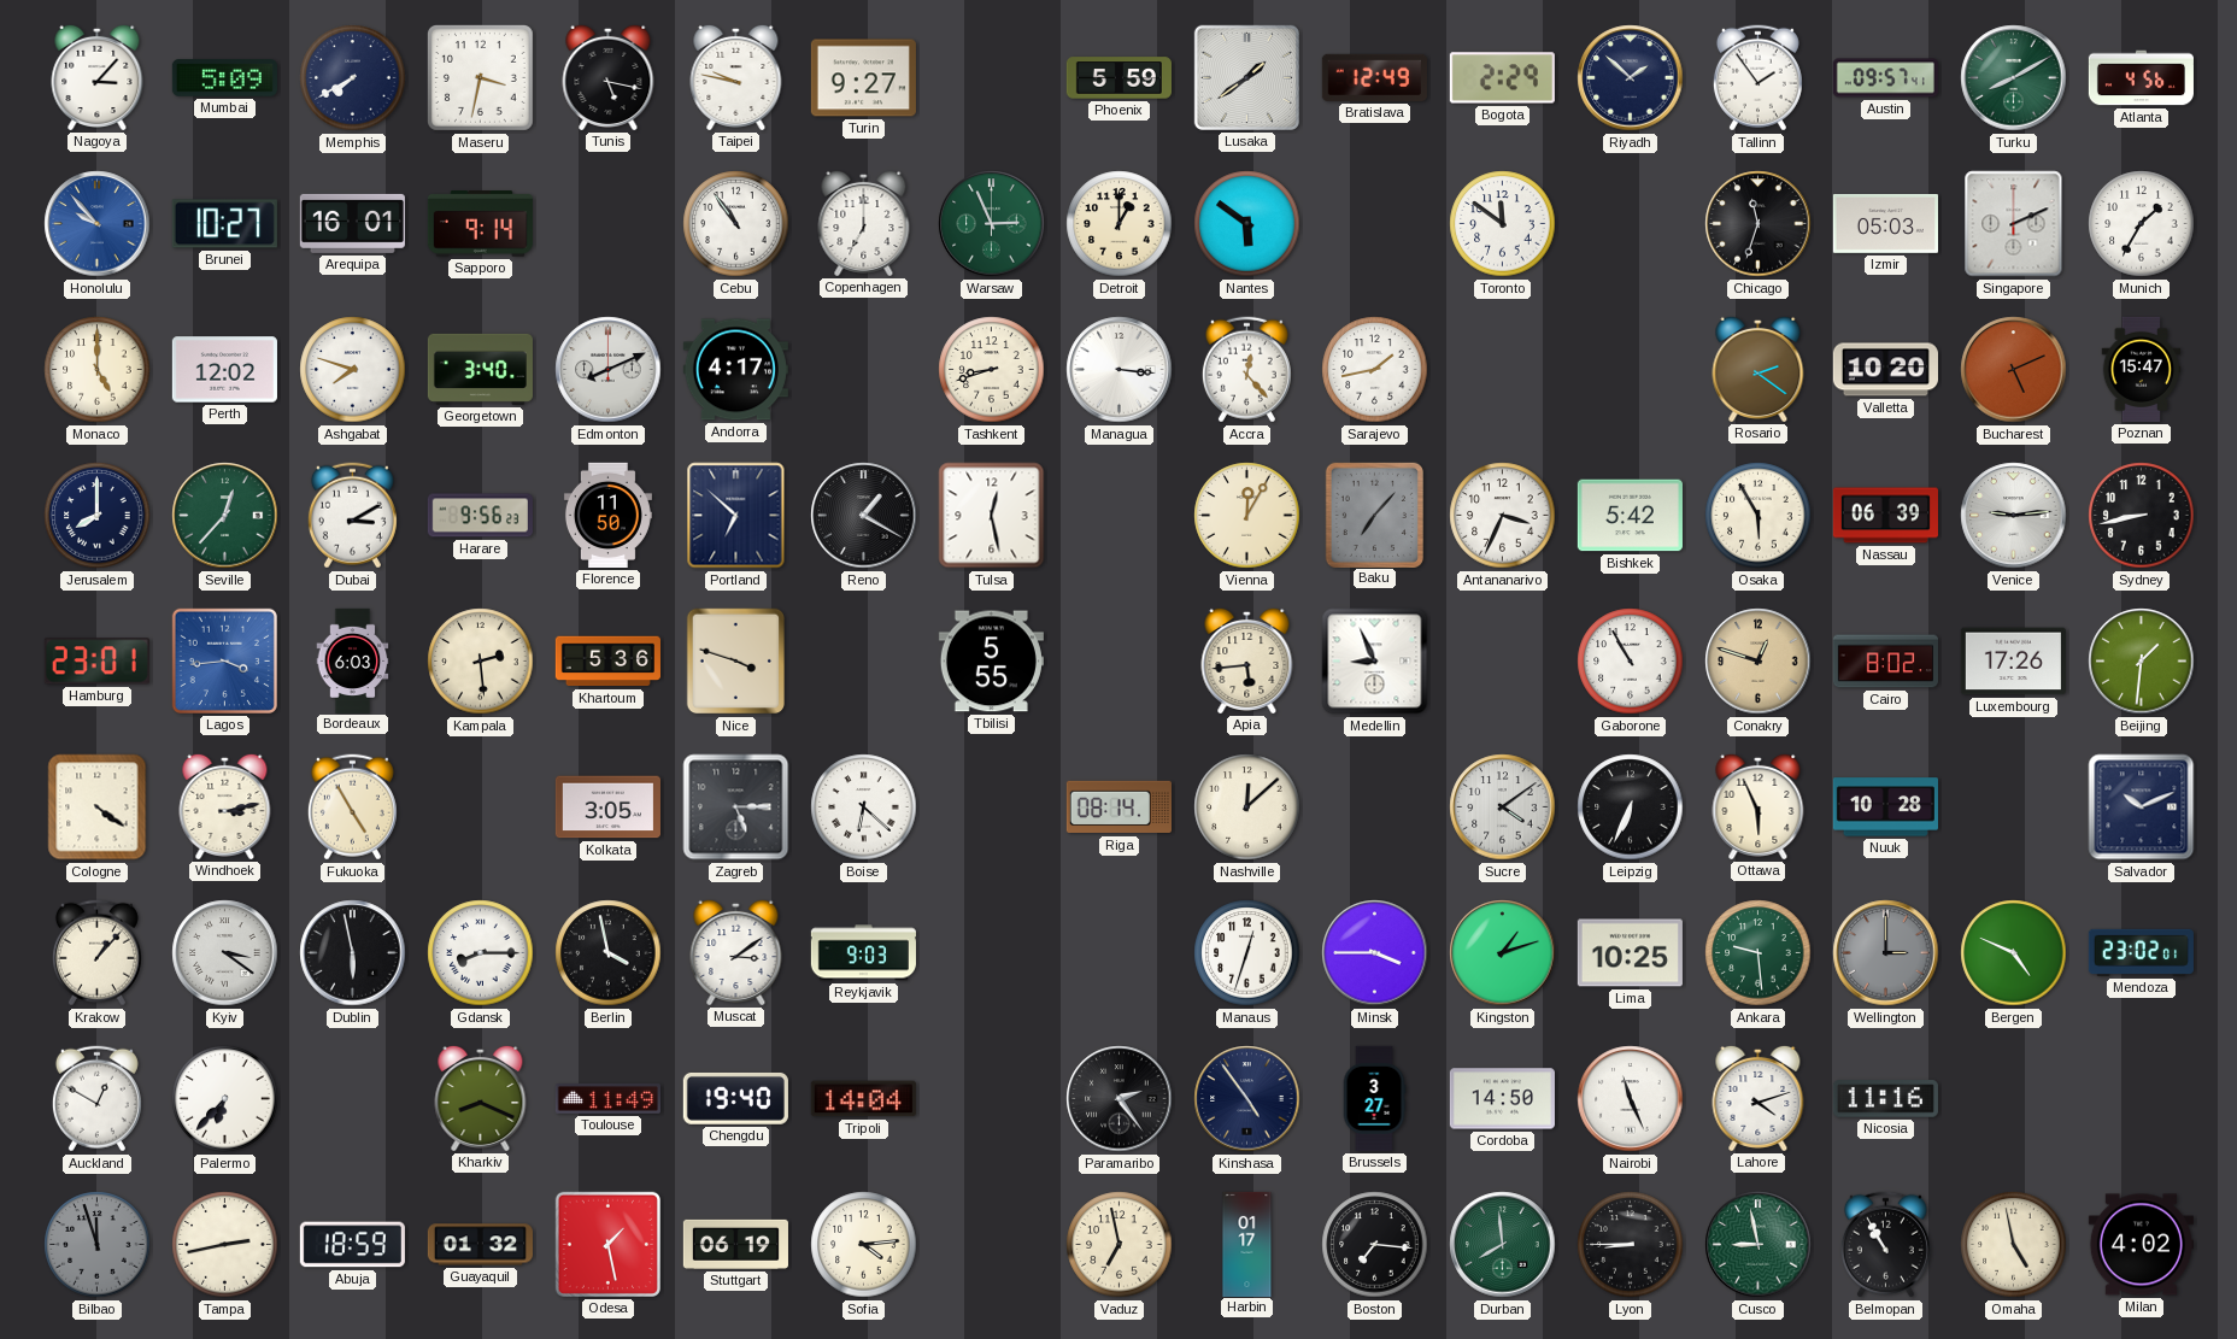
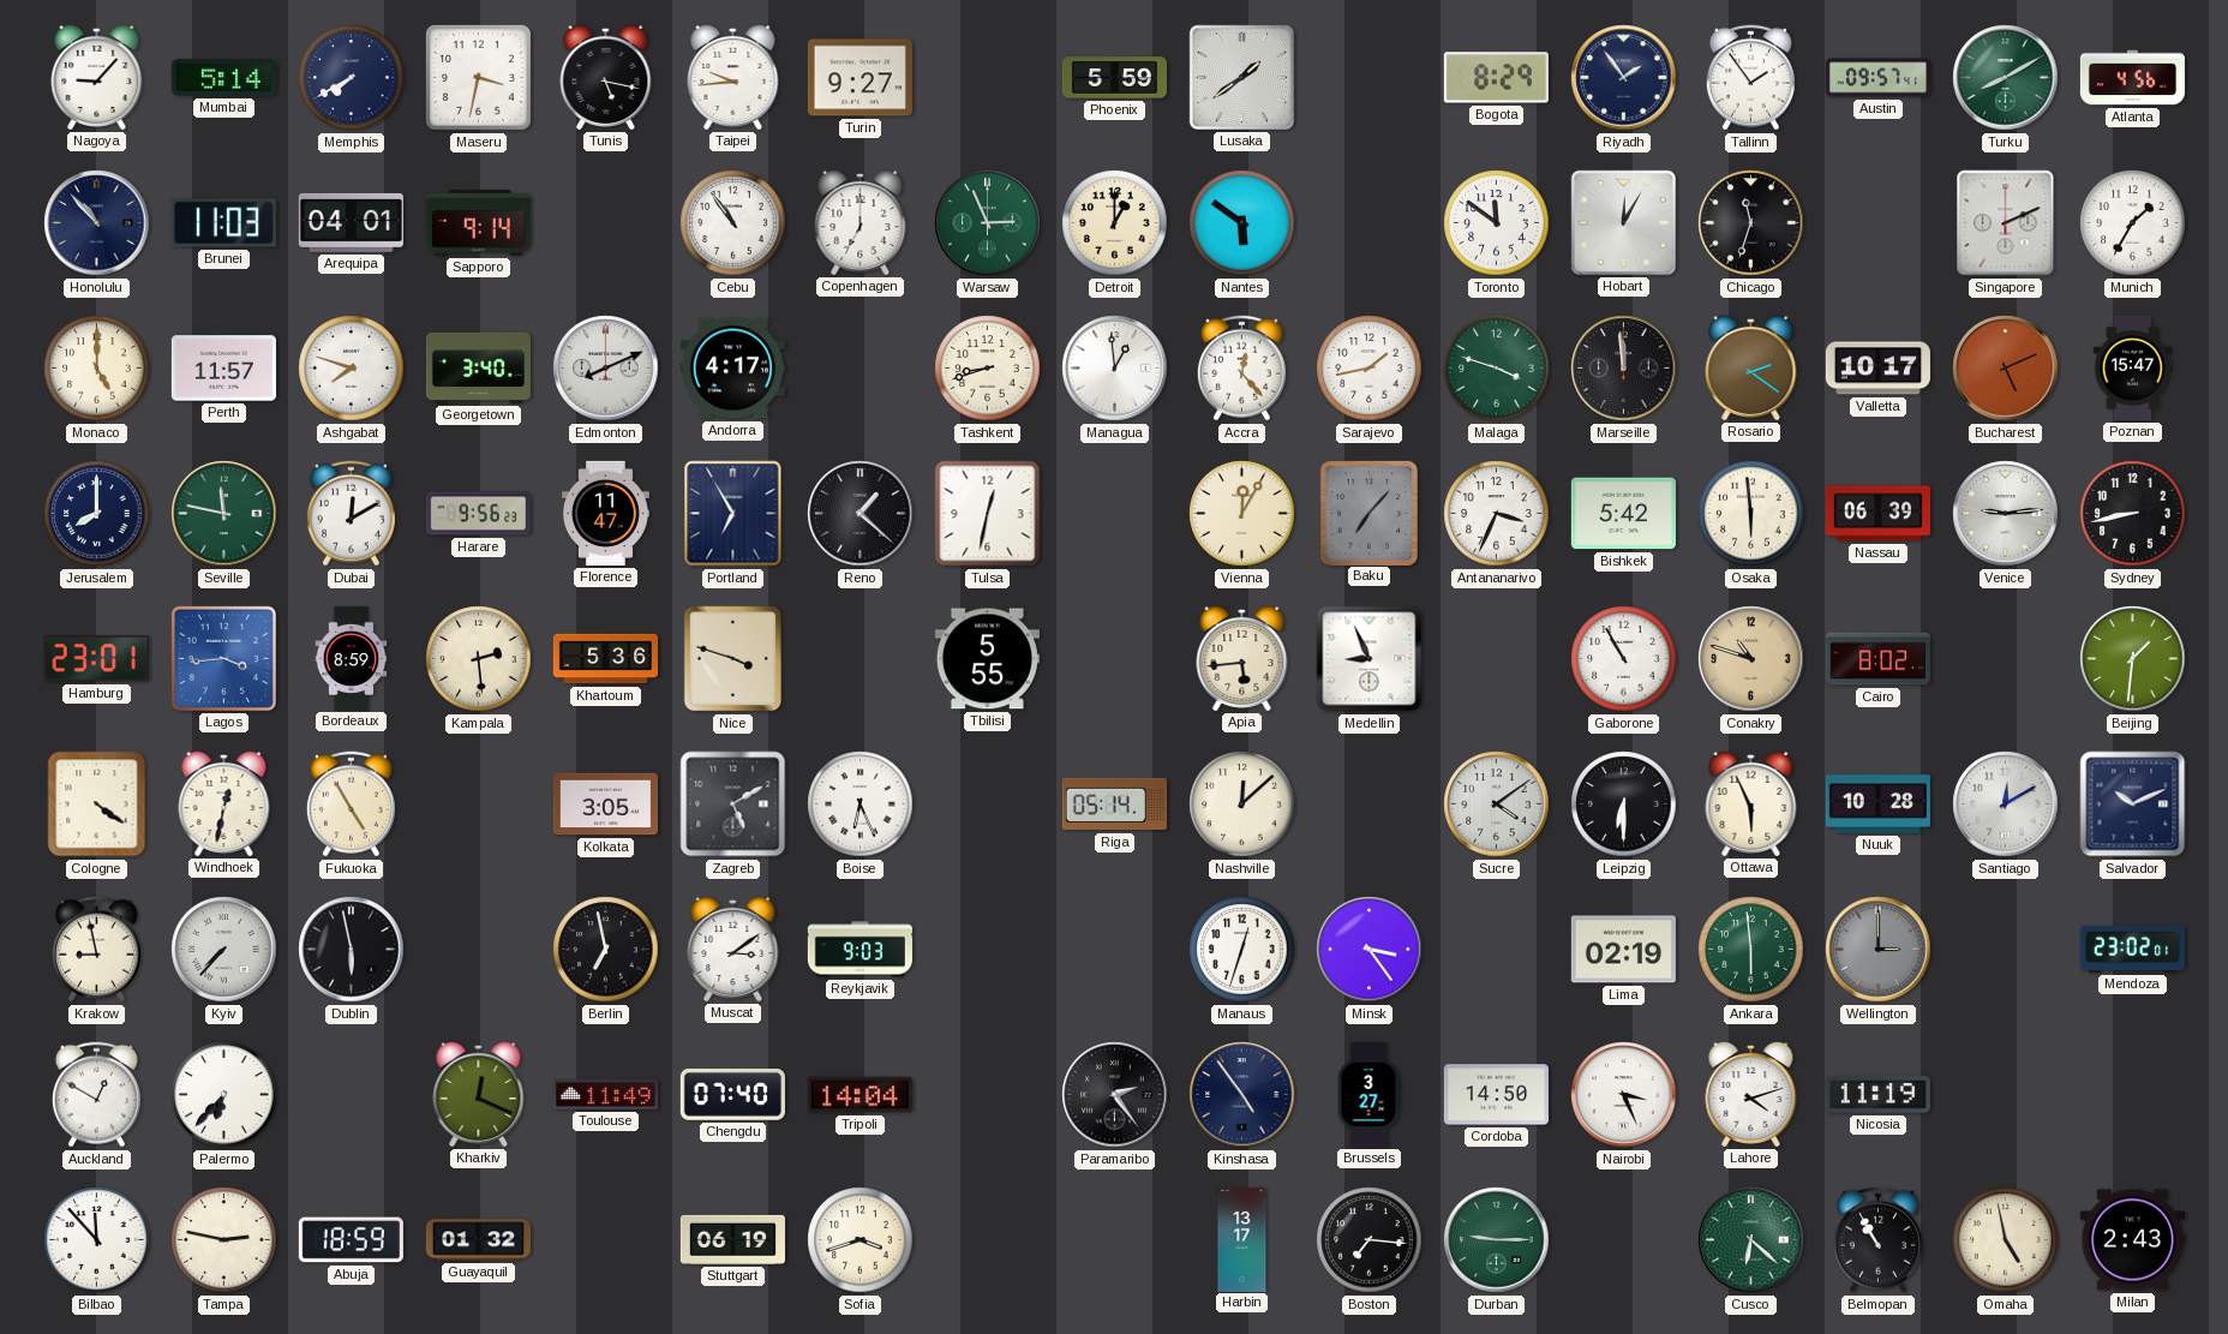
Nagoya: 3:07 -> 9:07 (97, 77)
Mumbai: 5:09 -> 5:14 (223, 78)
Taipei: 9:47 -> 9:44 (733, 77)
Bratislava: 12:49 -> none (1374, 77)
Bogota: 2:29 -> 8:29 (1496, 78)
Riyadh: 1:52 -> 1:54 (1624, 78)
Honolulu: 9:53 -> 10:53 (97, 223)
Honolulu dial: blue -> navy (97, 223)
Brunei: 10:27 -> 11:03 (223, 223)
Arequipa: 16:01 -> 04:01 (351, 222)
Hobart: none -> 12:05 (1623, 222)
Izmir: 05:03 -> none (1885, 224)
Perth: 12:02 -> 11:57 (223, 369)
Managua: 3:16 -> 12:59 (1115, 369)
Malaga: none -> 3:48 (1497, 369)
Marseille: none -> 11:59 (1624, 369)
Valletta: 10:20 -> 10:17 (1877, 369)
Seville: 12:37 -> 11:47 (224, 514)
Dubai: 3:10 -> 12:10 (351, 514)
Florence: 11:50 -> 11:47 (605, 513)
Portland: 6:52 -> 6:55 (733, 514)
Reno: 1:20 -> 1:22 (861, 514)
Tulsa: 12:28 -> 12:32 (988, 514)
Osaka: 5:55 -> 5:59 (1751, 514)
Bordeaux: 6:03 -> 8:59 (352, 658)
Conakry: 12:48 -> 10:48 (1751, 659)
Luxembourg: 17:26 -> none (2013, 662)
Windhoek: 3:13 -> 12:32 (224, 803)
Zagreb: 5:15 -> 5:10 (733, 804)
Boise: 6:22 -> 6:26 (861, 804)
Riga: 08:14 -> 05:14 (1114, 804)
Leipzig: 6:34 -> 6:30 (1624, 804)
Santiago: none -> 12:10 (2006, 804)
Krakow: 1:07 -> 8:58 (96, 950)
Kyiv: 3:21 -> 7:37 (224, 950)
Gdansk: 8:15 -> none (481, 953)
Berlin: 3:58 -> 6:58 (606, 950)
Minsk: 3:45 -> 3:24 (1370, 950)
Kingston: 1:12 -> none (1503, 953)
Lima: 10:25 -> 02:19 (1623, 950)
Ankara: 9:29 -> 5:59 (1751, 950)
Bergen: 4:49 -> none (2014, 953)
Kharkiv: 8:19 -> 12:19 (479, 1094)
Chengdu: 19:40 -> 07:40 (732, 1094)
Nairobi: 11:26 -> 3:26 (1624, 1095)
Nicosia: 11:16 -> 11:19 (1877, 1095)
Bilbao: 11:57 -> 11:53 (97, 1240)
Bilbao dial: grey -> white (97, 1240)
Tampa: 2:43 -> 2:47 (224, 1240)
Odesa: 1:28 -> none (607, 1244)
Sofia: 4:14 -> 3:42 (861, 1240)
Vaduz: 6:58 -> none (1120, 1245)
Harbin: 01:17 -> 13:17 (1242, 1239)
Durban: 7:59 -> 9:15 (1497, 1240)
Lyon: 8:45 -> none (1631, 1245)
Cusco: 8:58 -> 6:22 (1751, 1240)
Milan: 4:02 -> 2:43 (2132, 1240)
